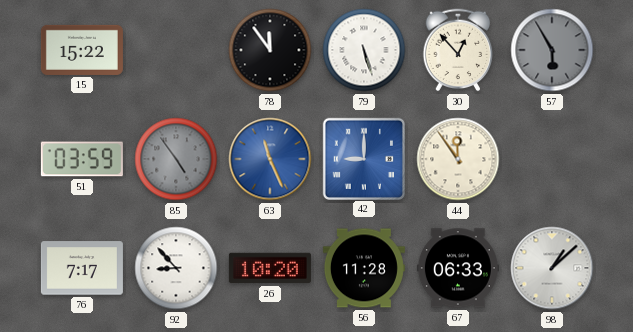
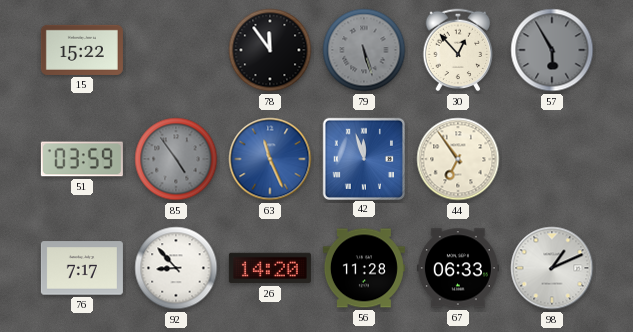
79 dial: white -> grey (364, 50)
42: 9:00 -> 11:57 (363, 158)
44: 11:54 -> 6:54 (458, 159)
26: 10:20 -> 14:20 (270, 268)
98: 1:08 -> 1:11 (552, 268)
